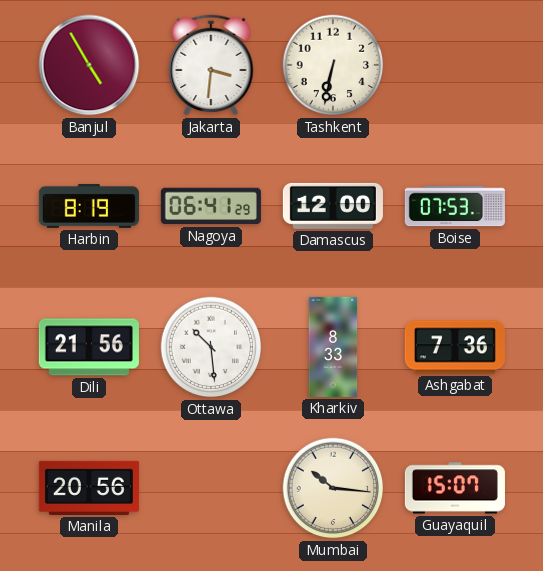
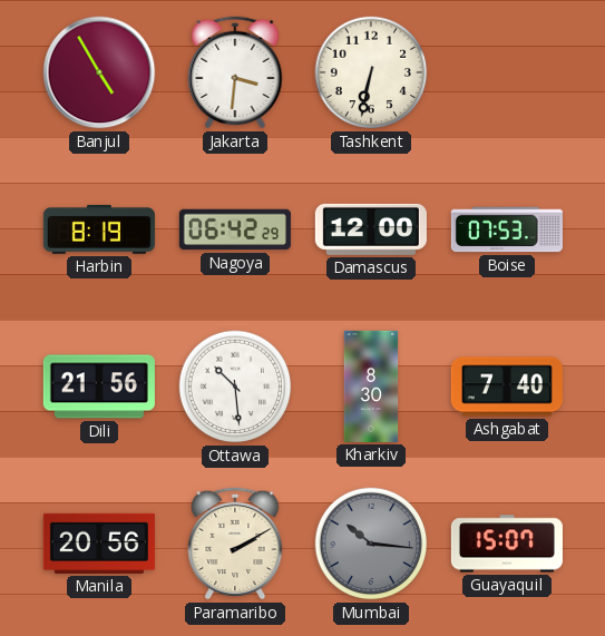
Nagoya: 06:41 -> 06:42 (235, 229)
Kharkiv: 8:33 -> 8:30 (371, 387)
Ashgabat: 7:36 -> 7:40 (507, 387)
Paramaribo: none -> 2:10 (235, 544)
Mumbai dial: cream -> grey (371, 544)
